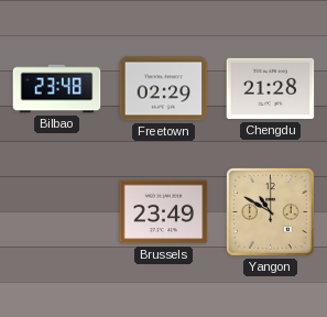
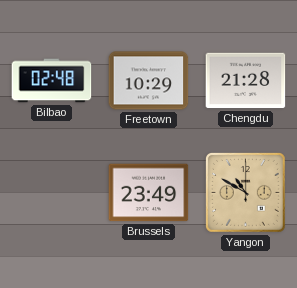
Bilbao: 23:48 -> 02:48 (52, 81)
Freetown: 02:29 -> 10:29 (149, 81)
